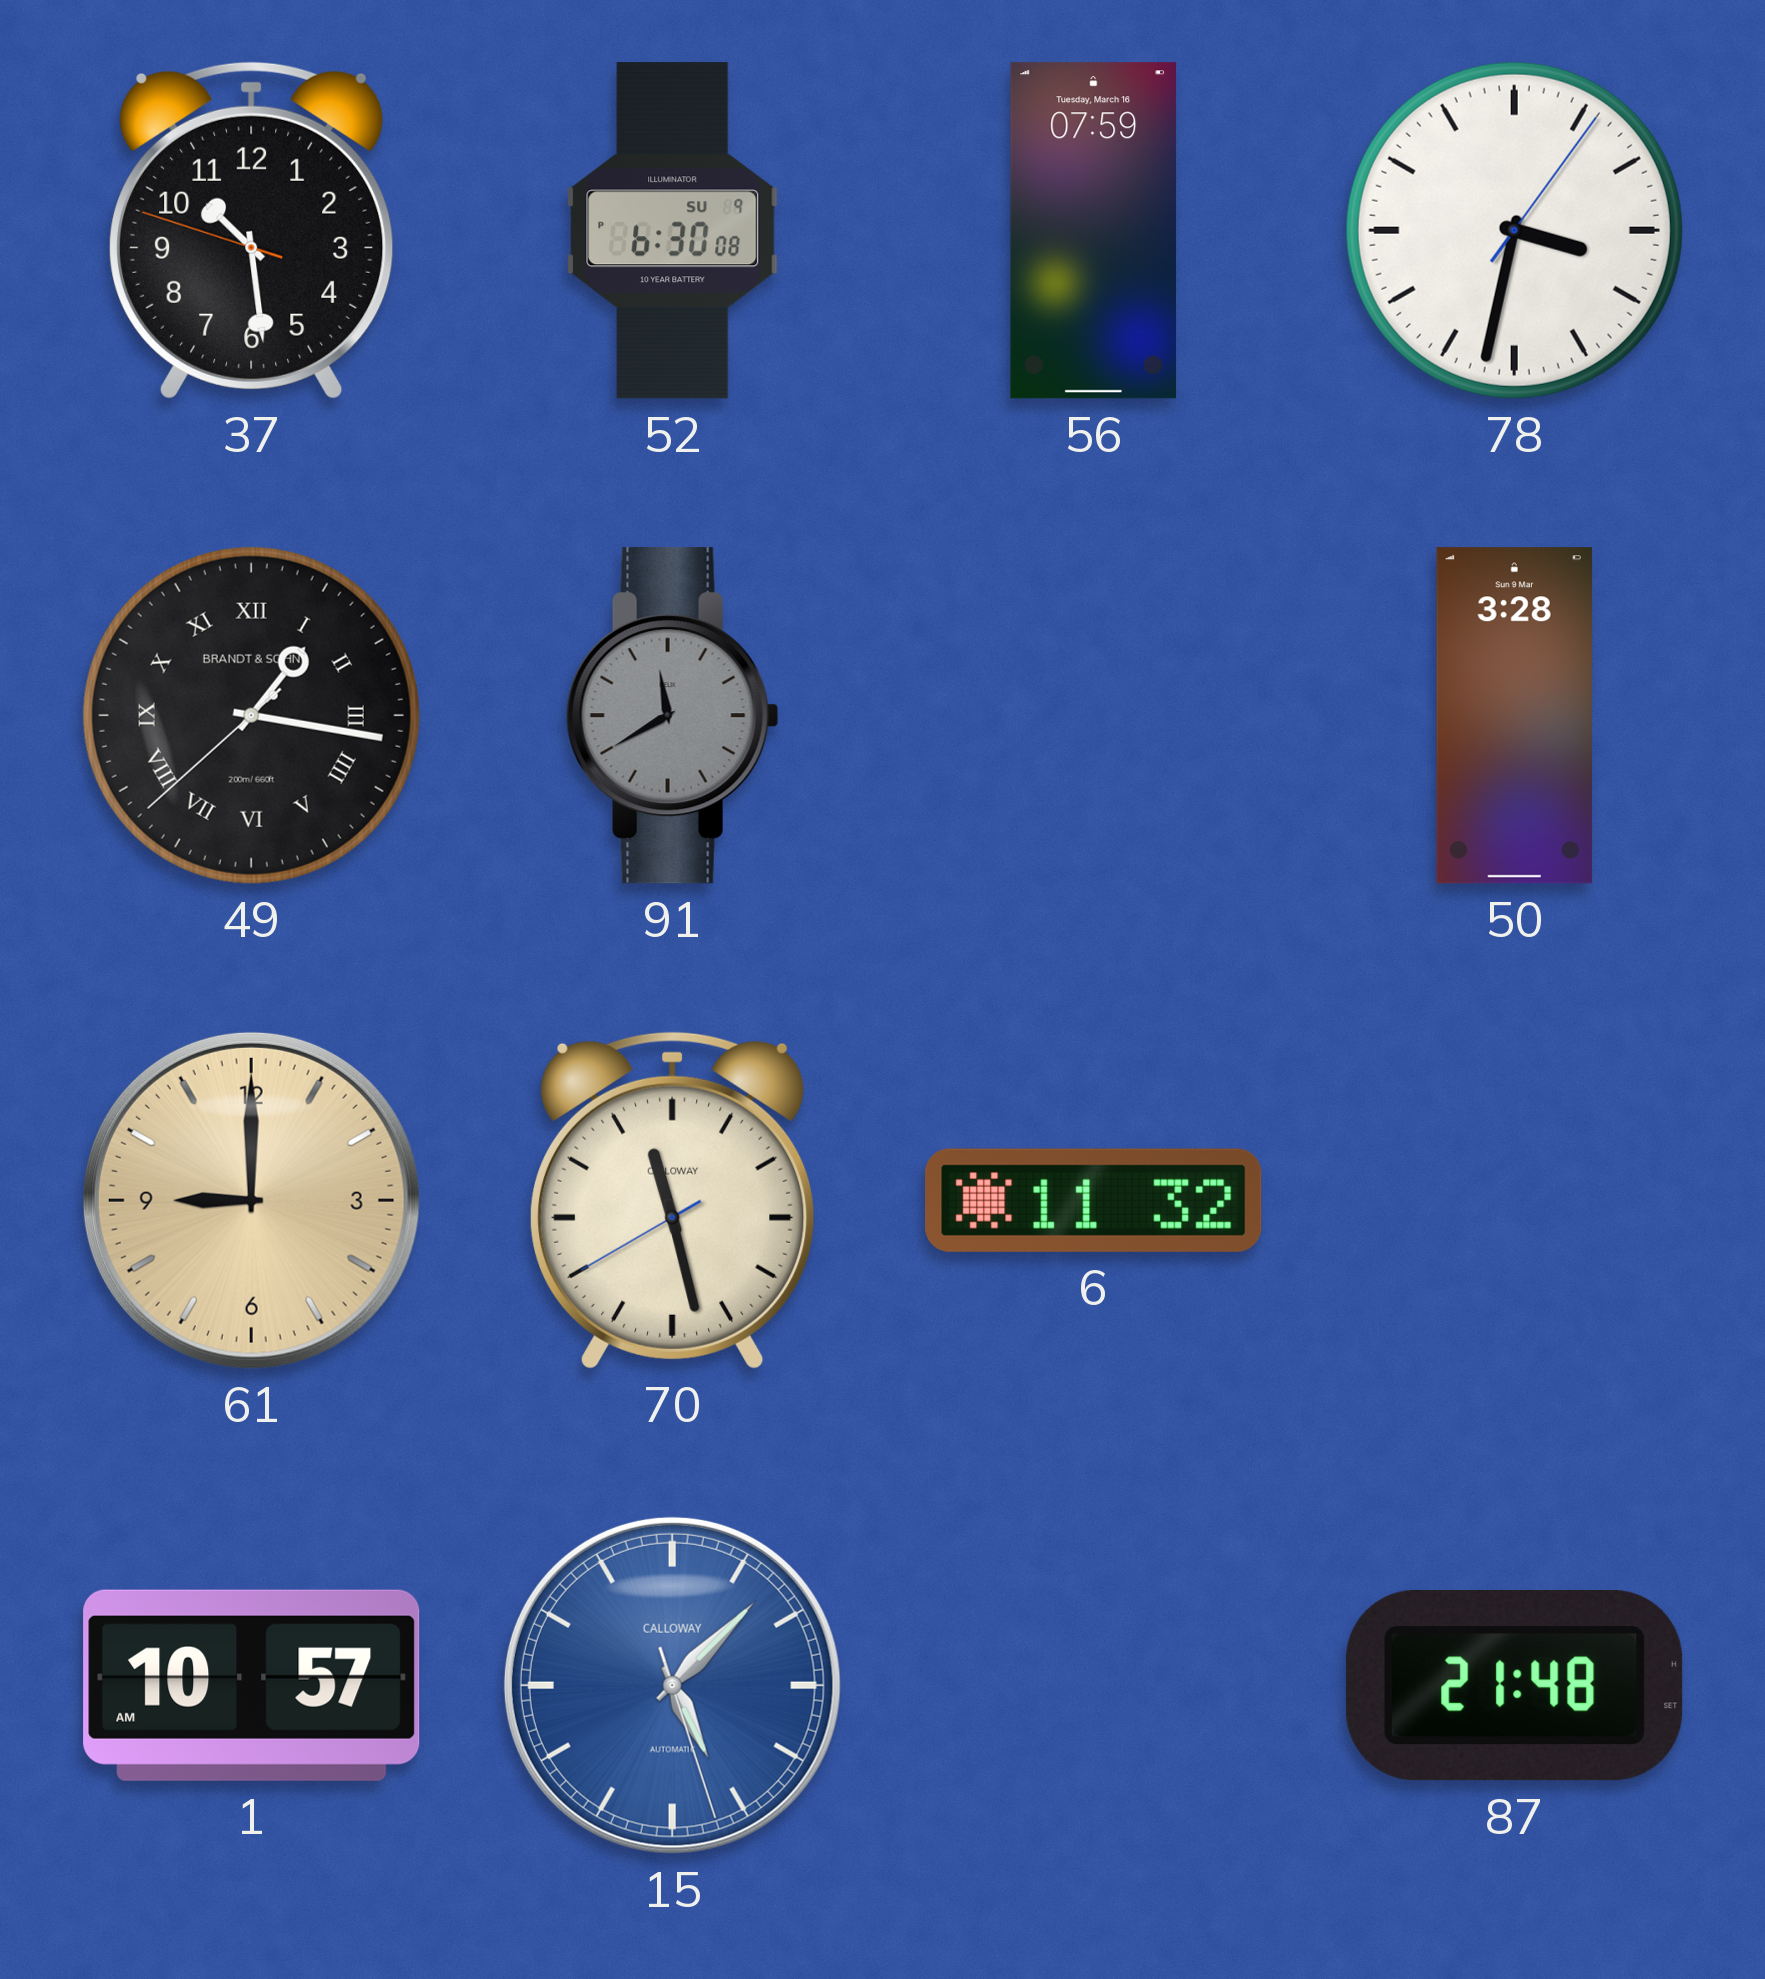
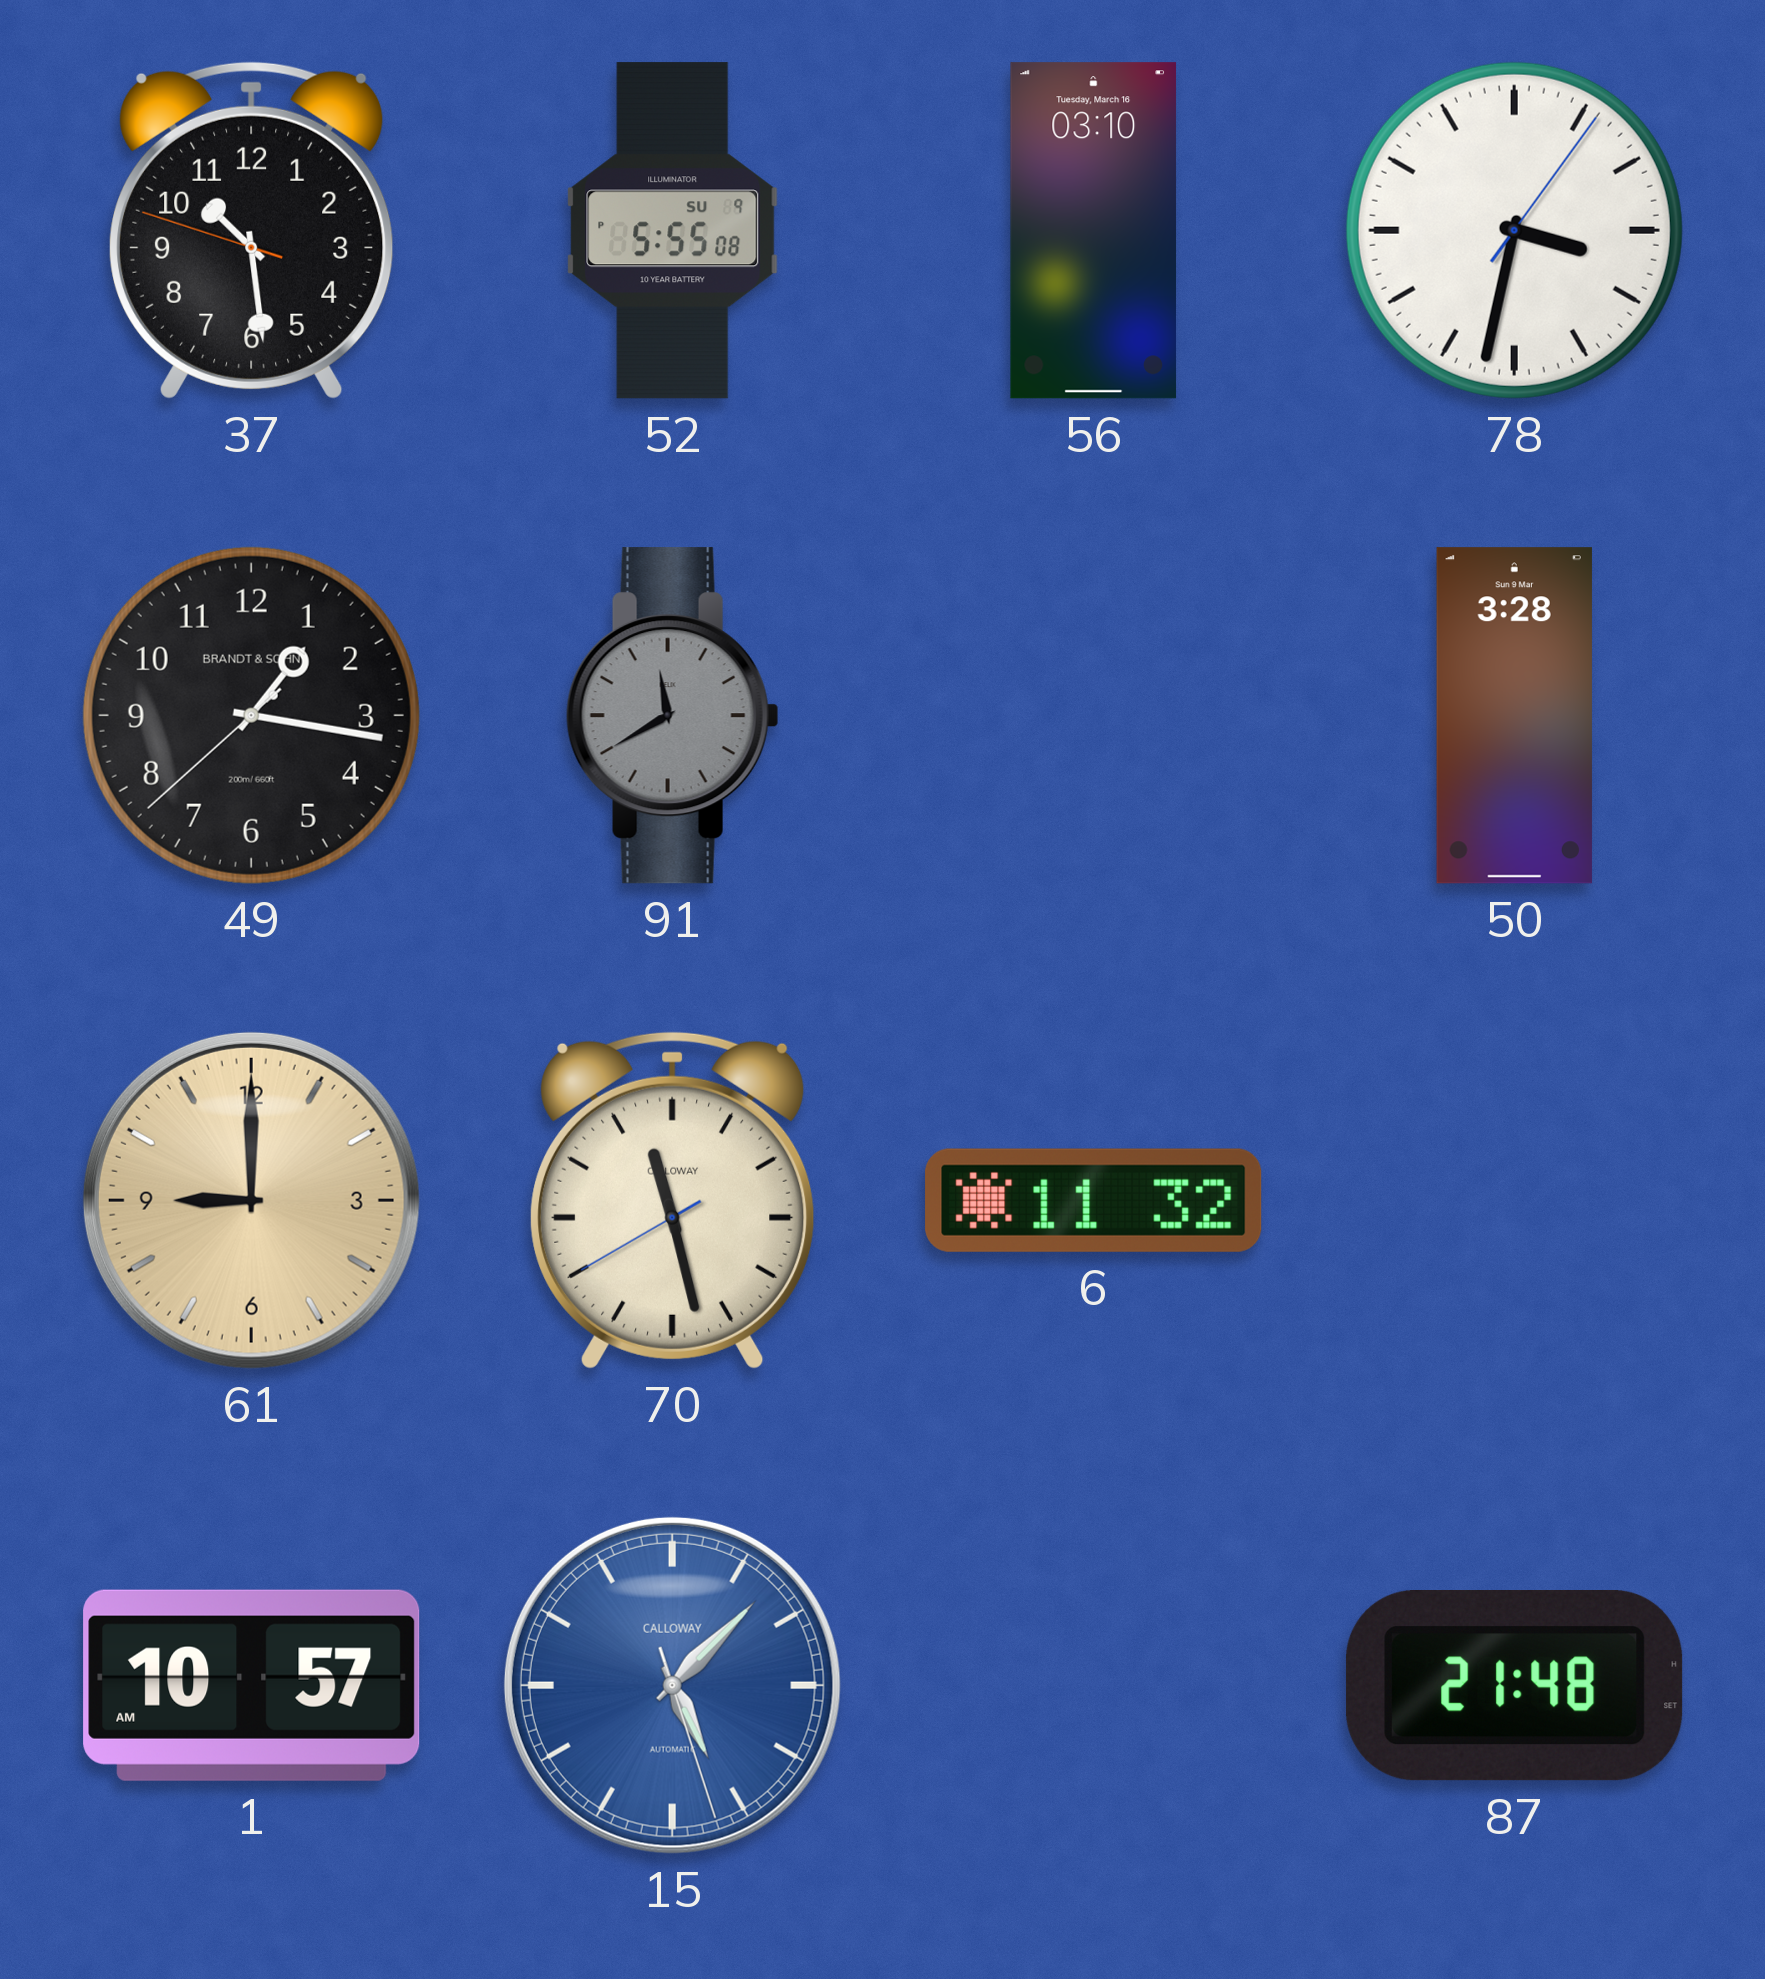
52: 6:30 -> 5:55 (673, 231)
56: 07:59 -> 03:10 (1093, 231)
49 numerals: Roman -> Arabic (251, 715)
